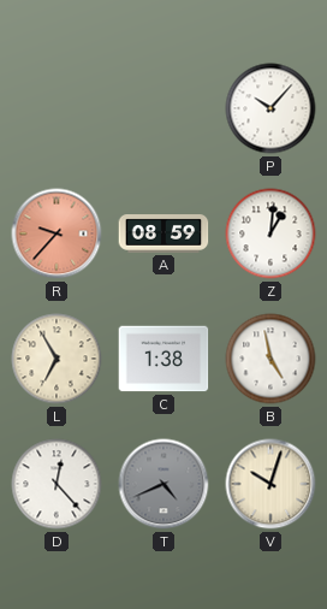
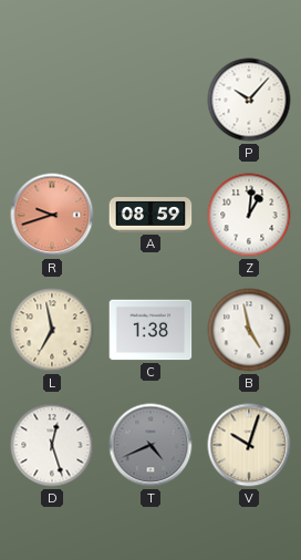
R: 9:37 -> 9:42 (52, 215)
L: 6:55 -> 6:58 (52, 330)
D: 12:23 -> 12:27 (52, 445)
